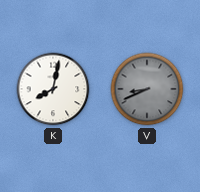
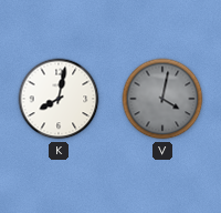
V: 8:41 -> 4:02 (162, 99)
